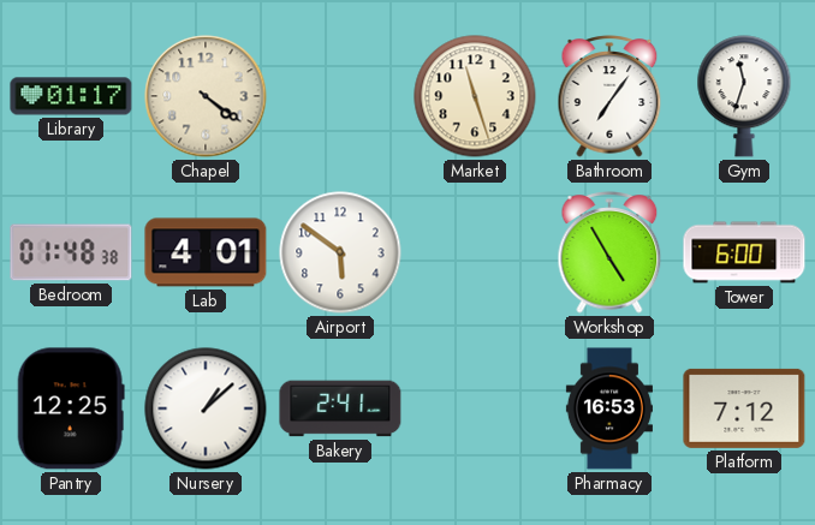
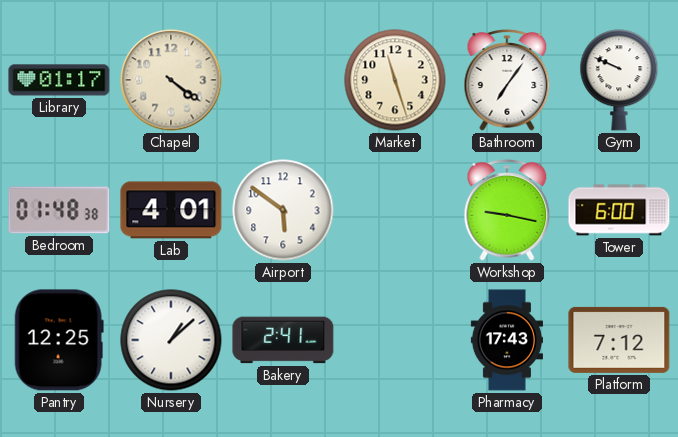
Gym: 11:33 -> 9:49 (619, 80)
Workshop: 4:55 -> 9:17 (507, 210)
Pharmacy: 16:53 -> 17:43 (507, 340)
